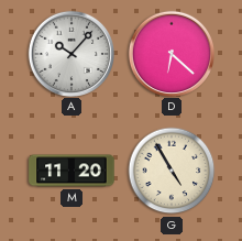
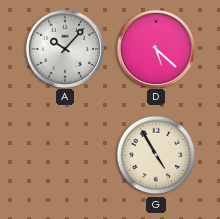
D: 6:22 -> 5:22 (155, 48)
M: 11:20 -> none (71, 171)
